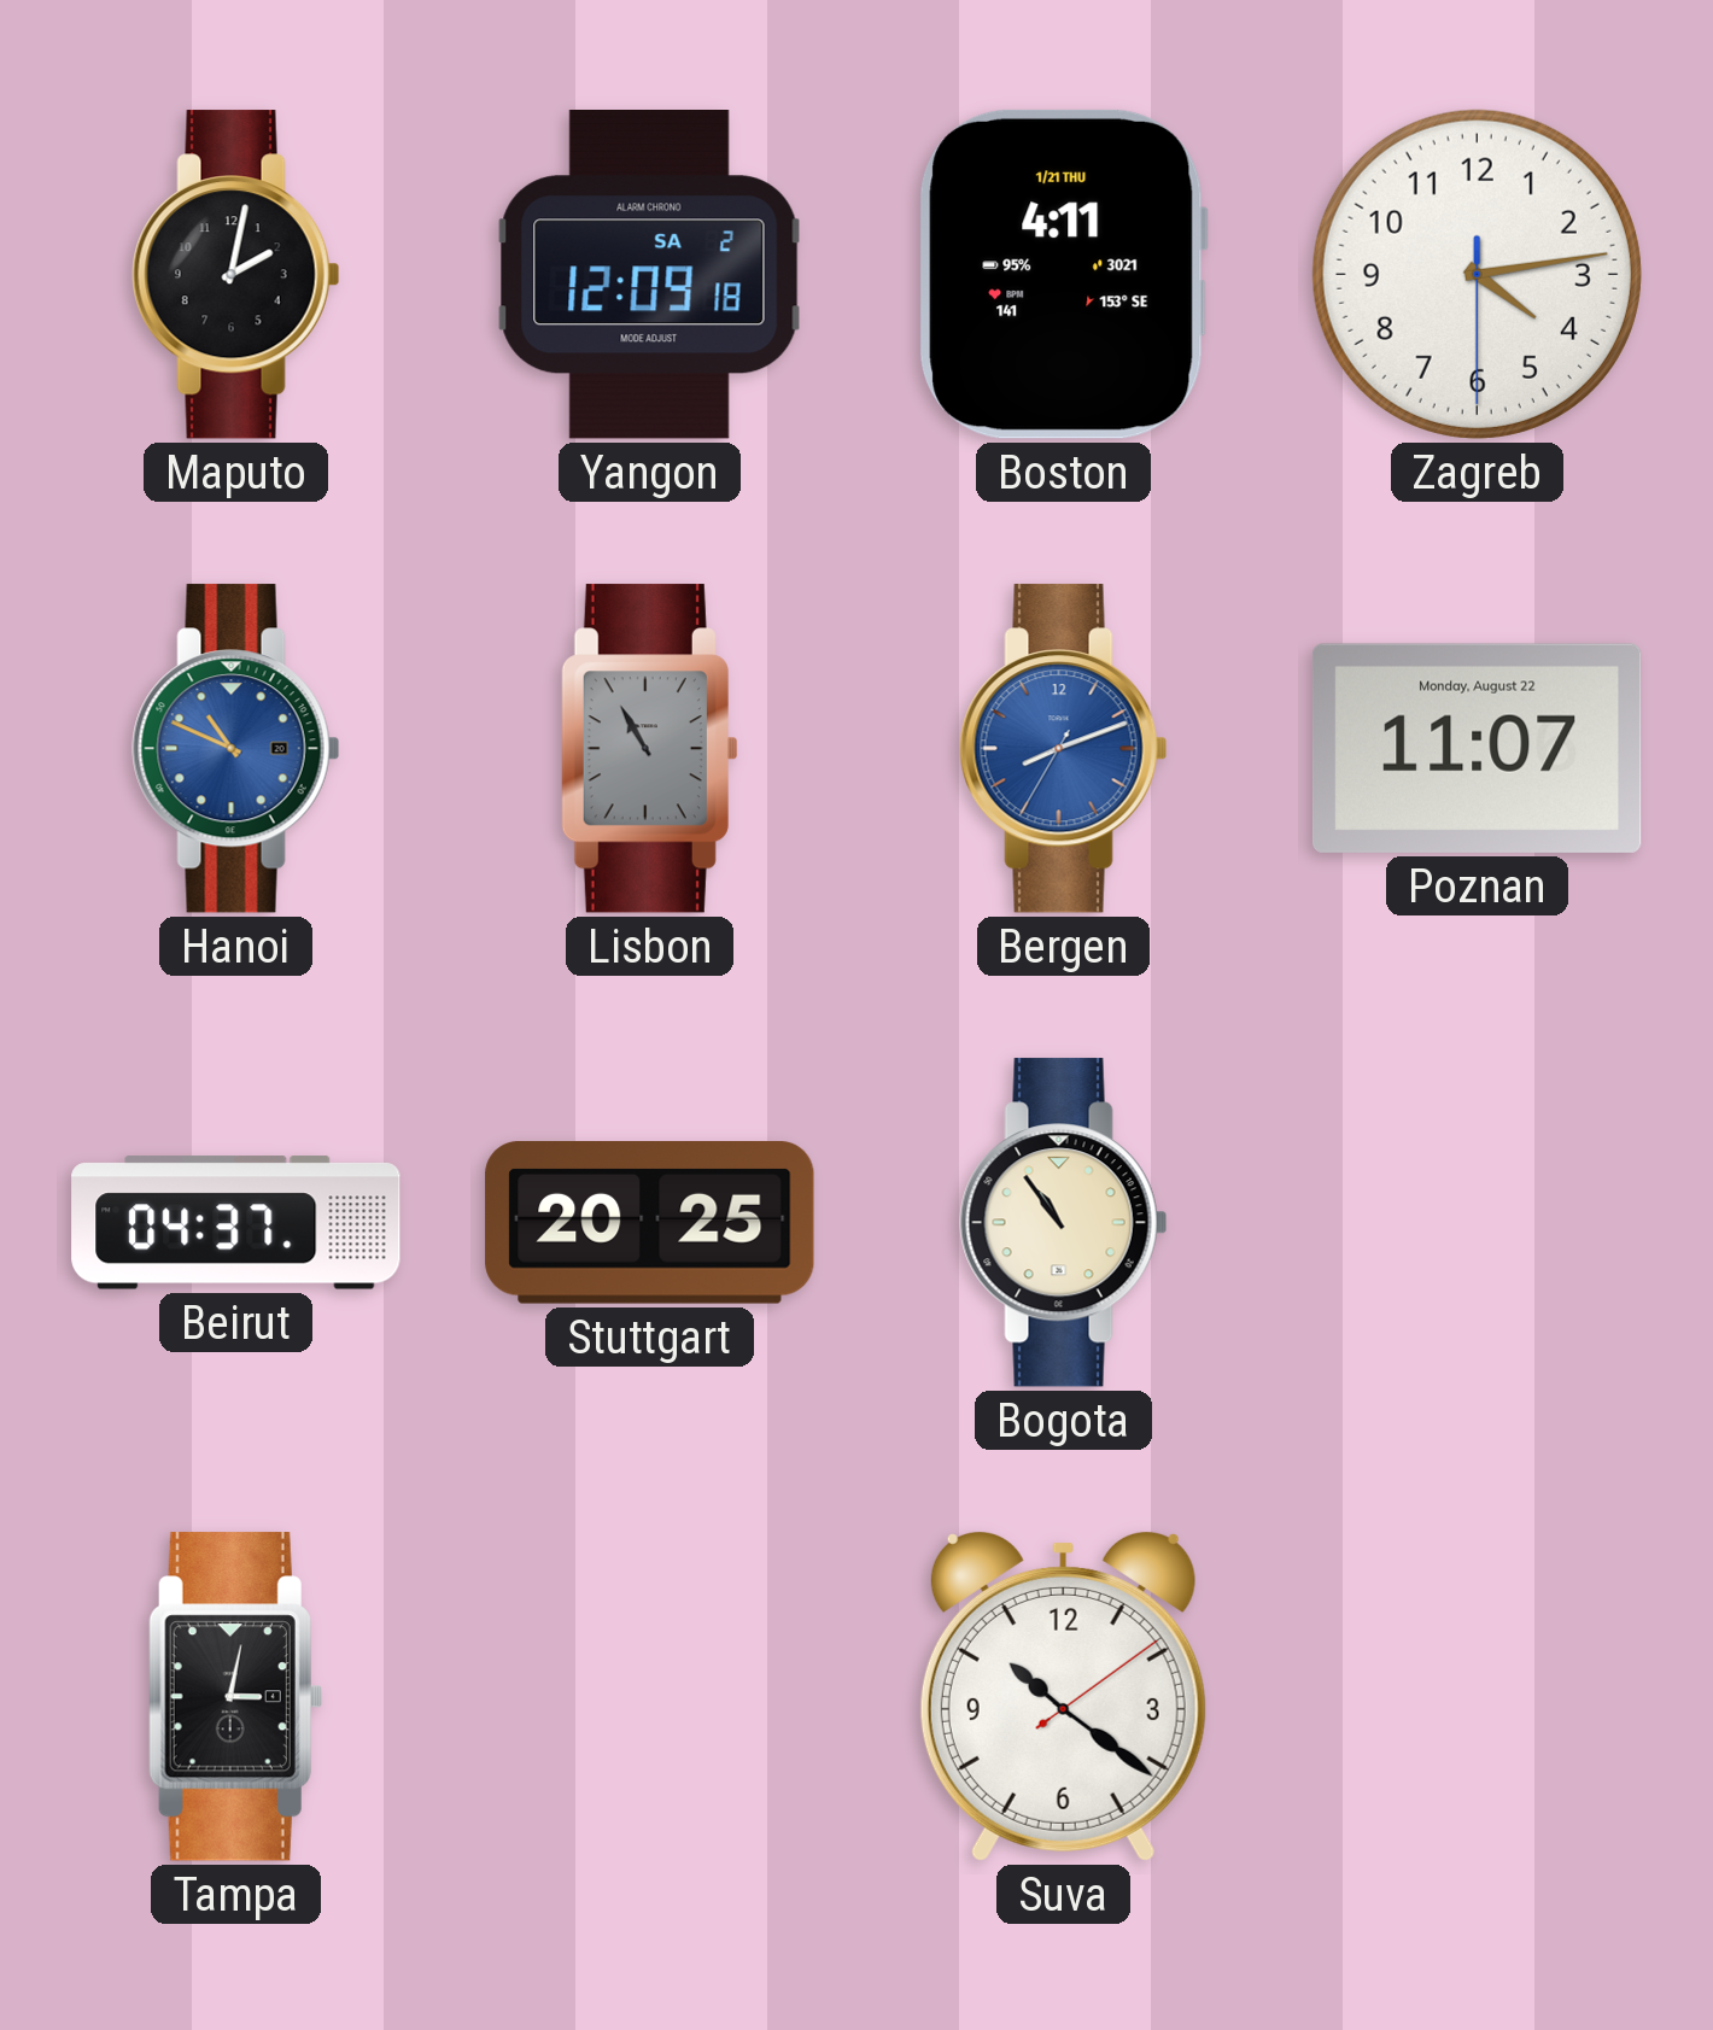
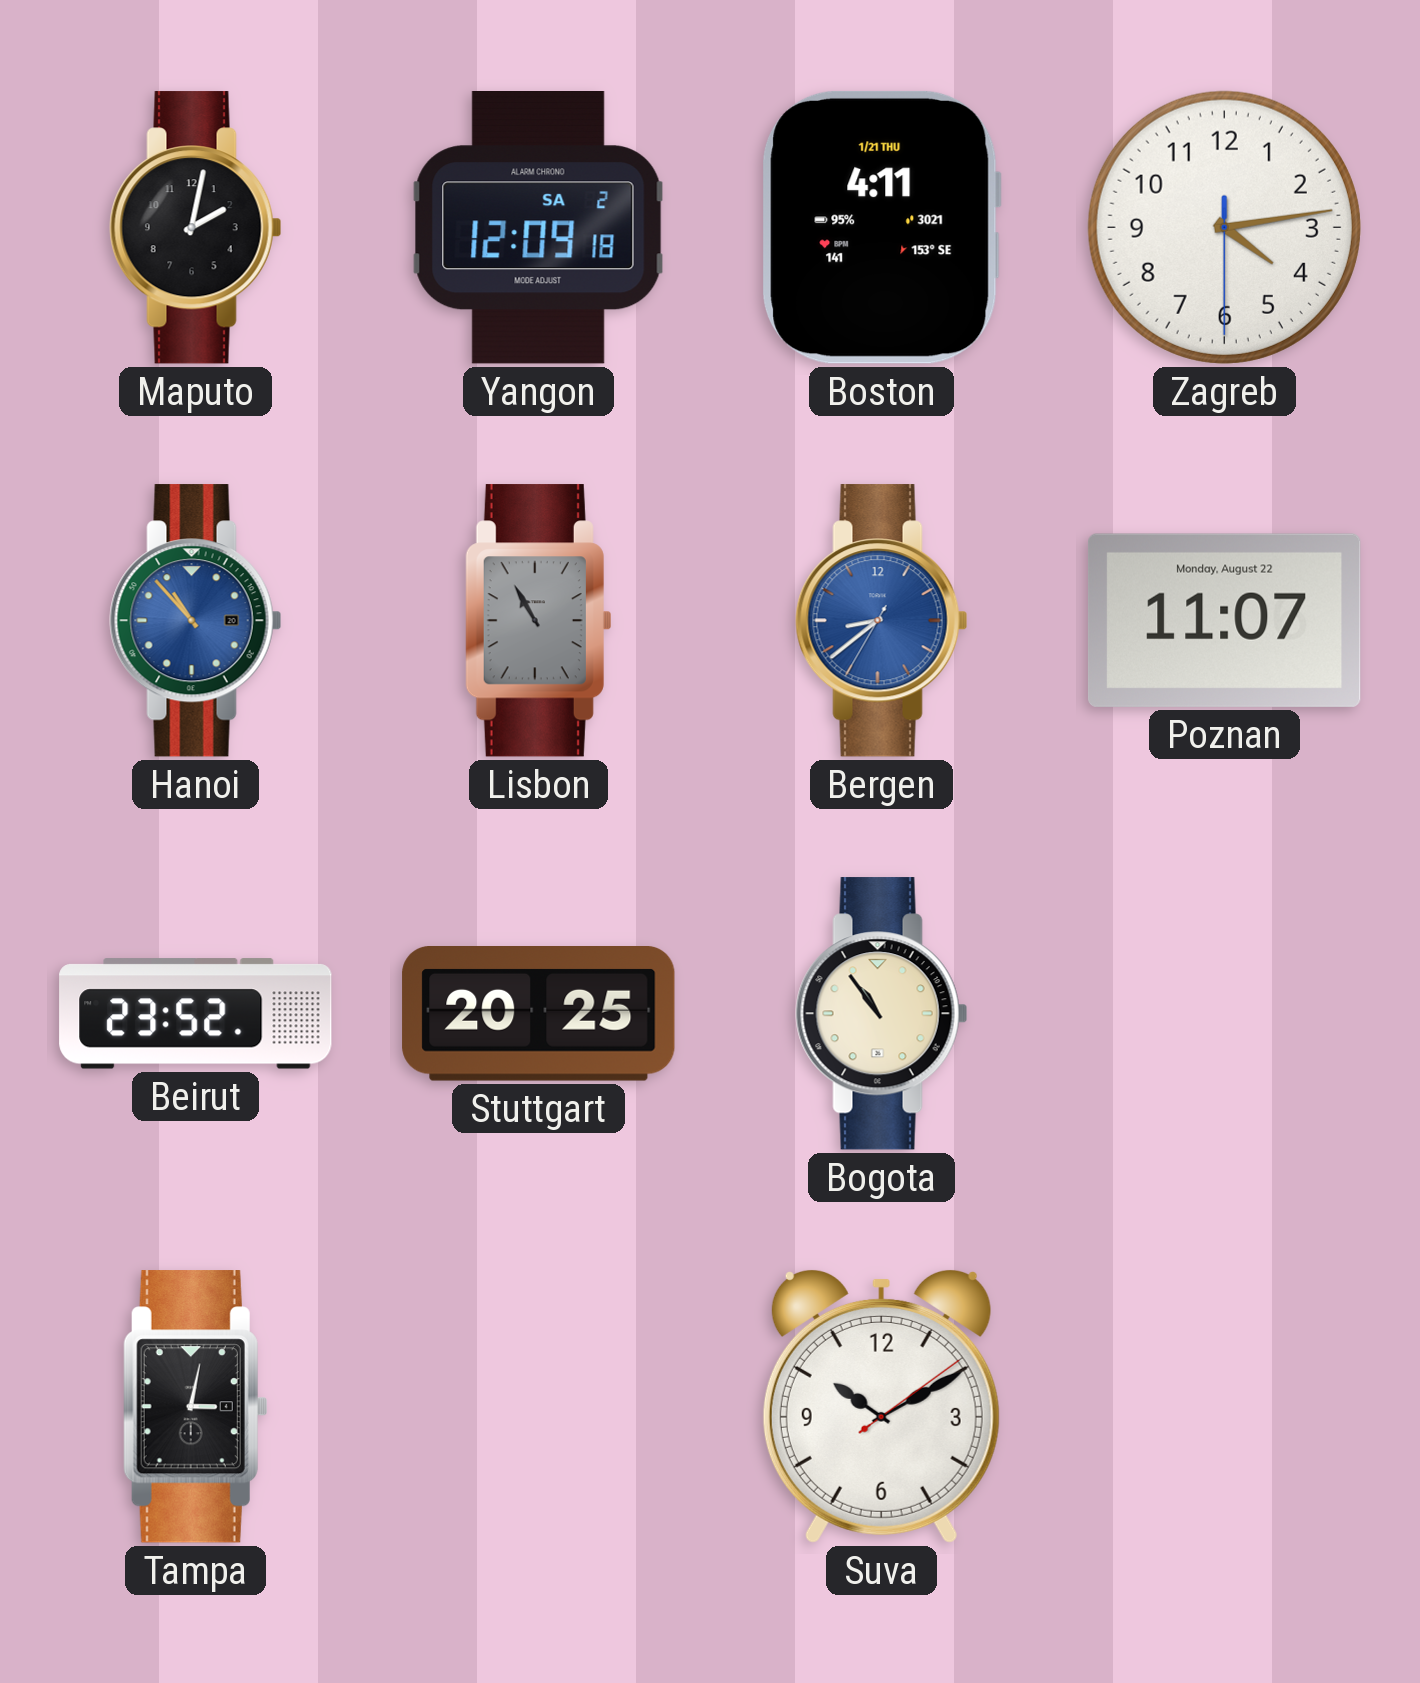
Hanoi: 10:49 -> 10:53 (196, 621)
Bergen: 8:11 -> 8:38 (882, 621)
Beirut: 04:37 -> 23:52 (196, 1014)
Suva: 10:21 -> 10:10 (881, 1406)
